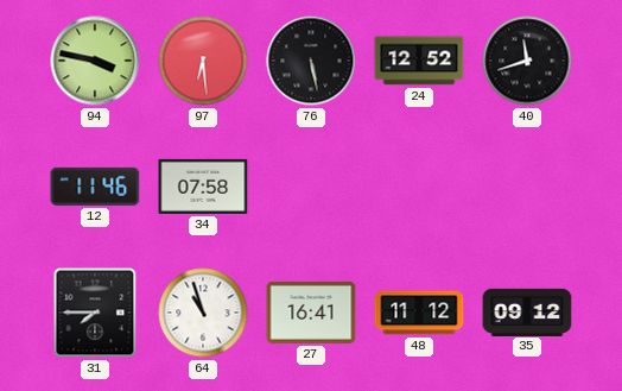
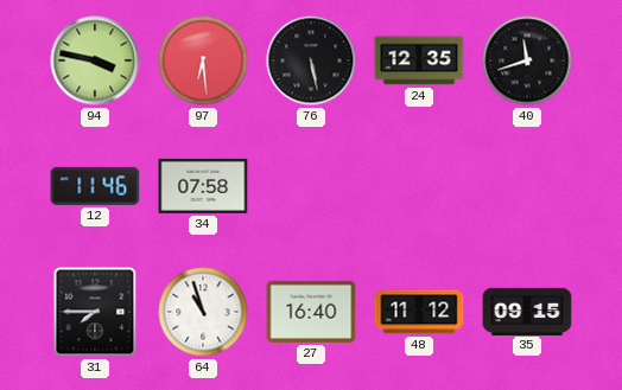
24: 12:52 -> 12:35 (419, 60)
27: 16:41 -> 16:40 (311, 312)
35: 09:12 -> 09:15 (527, 311)
